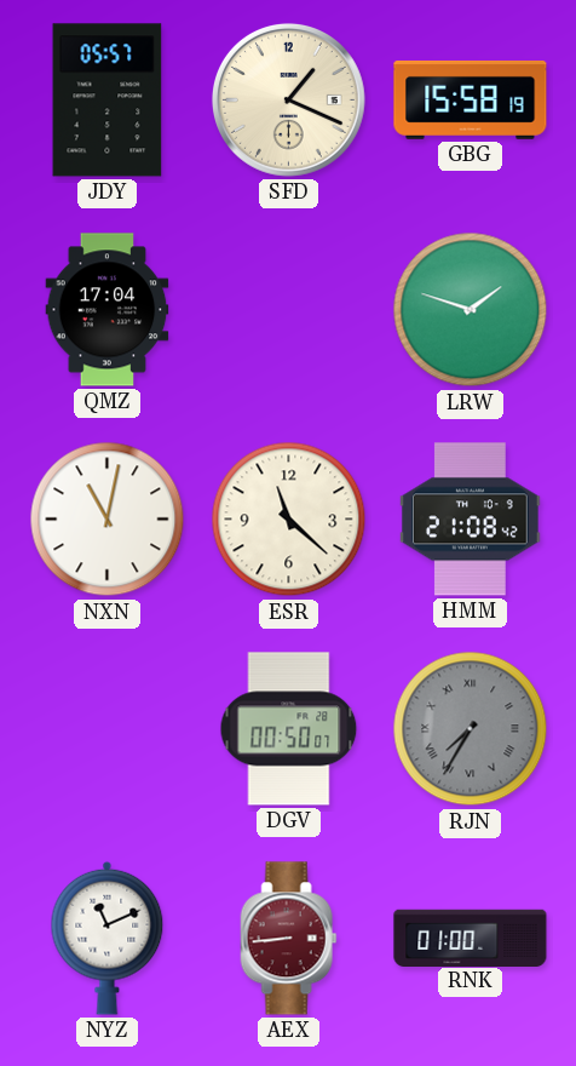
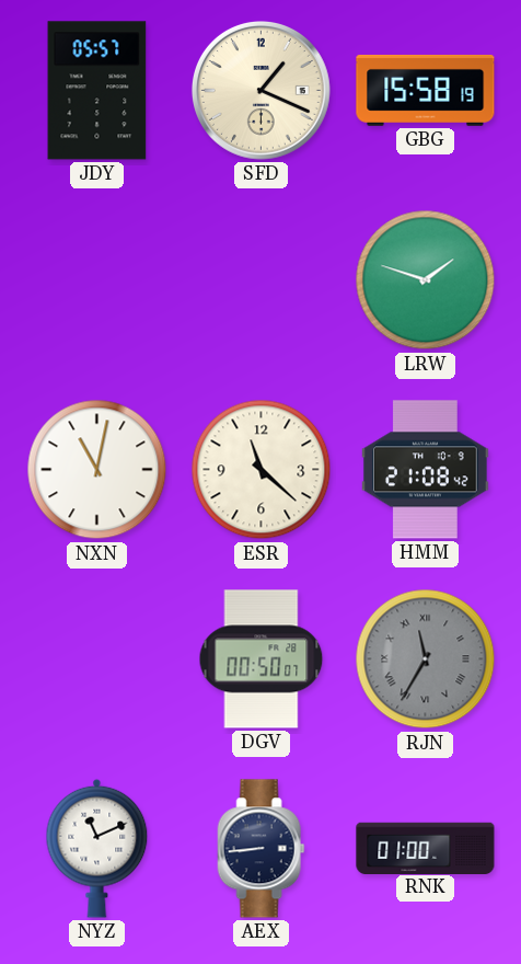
QMZ: 17:04 -> none (108, 310)
RJN: 7:35 -> 11:35 (426, 659)
AEX dial: burgundy -> navy (262, 849)
